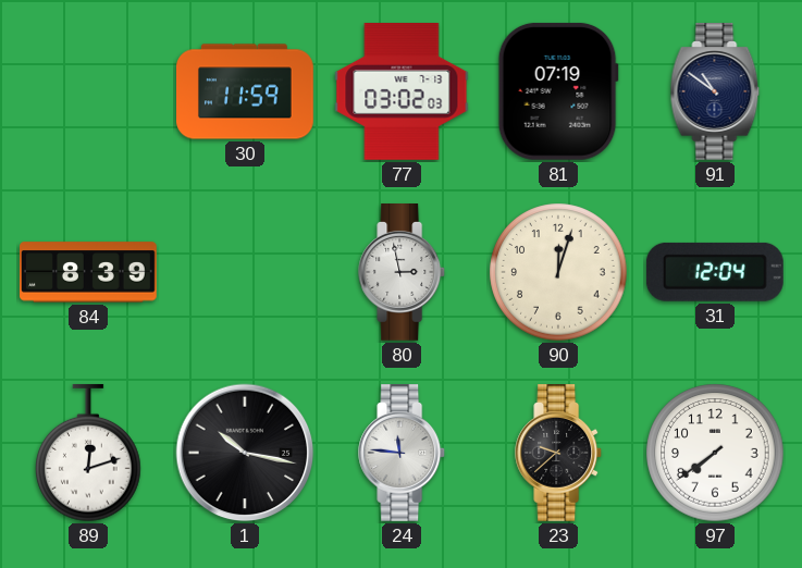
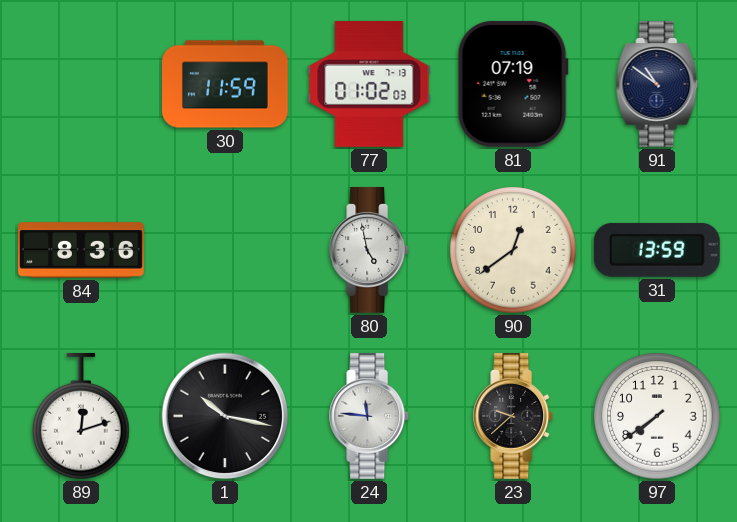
77: 03:02 -> 01:02 (369, 85)
84: 8:39 -> 8:36 (82, 250)
80: 2:58 -> 4:58 (370, 251)
90: 12:03 -> 12:39 (513, 250)
31: 12:04 -> 13:59 (657, 250)
